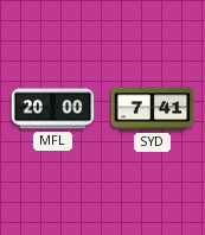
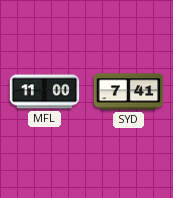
MFL: 20:00 -> 11:00 (45, 92)
